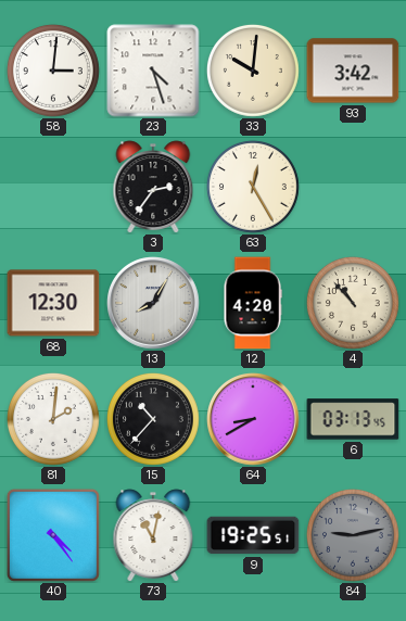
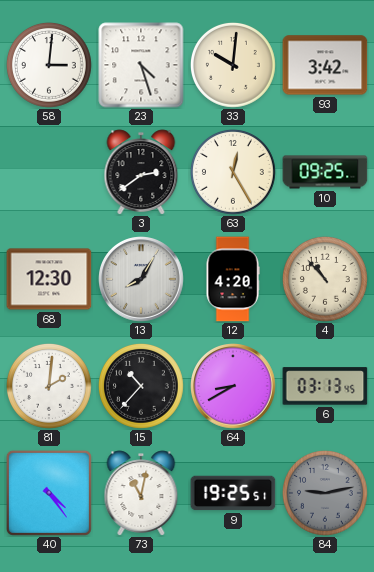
3: 2:36 -> 2:39 (141, 172)
10: none -> 09:25 (325, 172)
